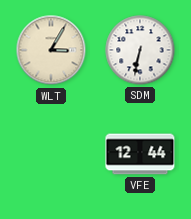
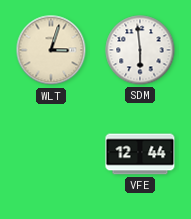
WLT: 3:05 -> 3:03 (51, 50)
SDM: 6:32 -> 5:59 (140, 50)
